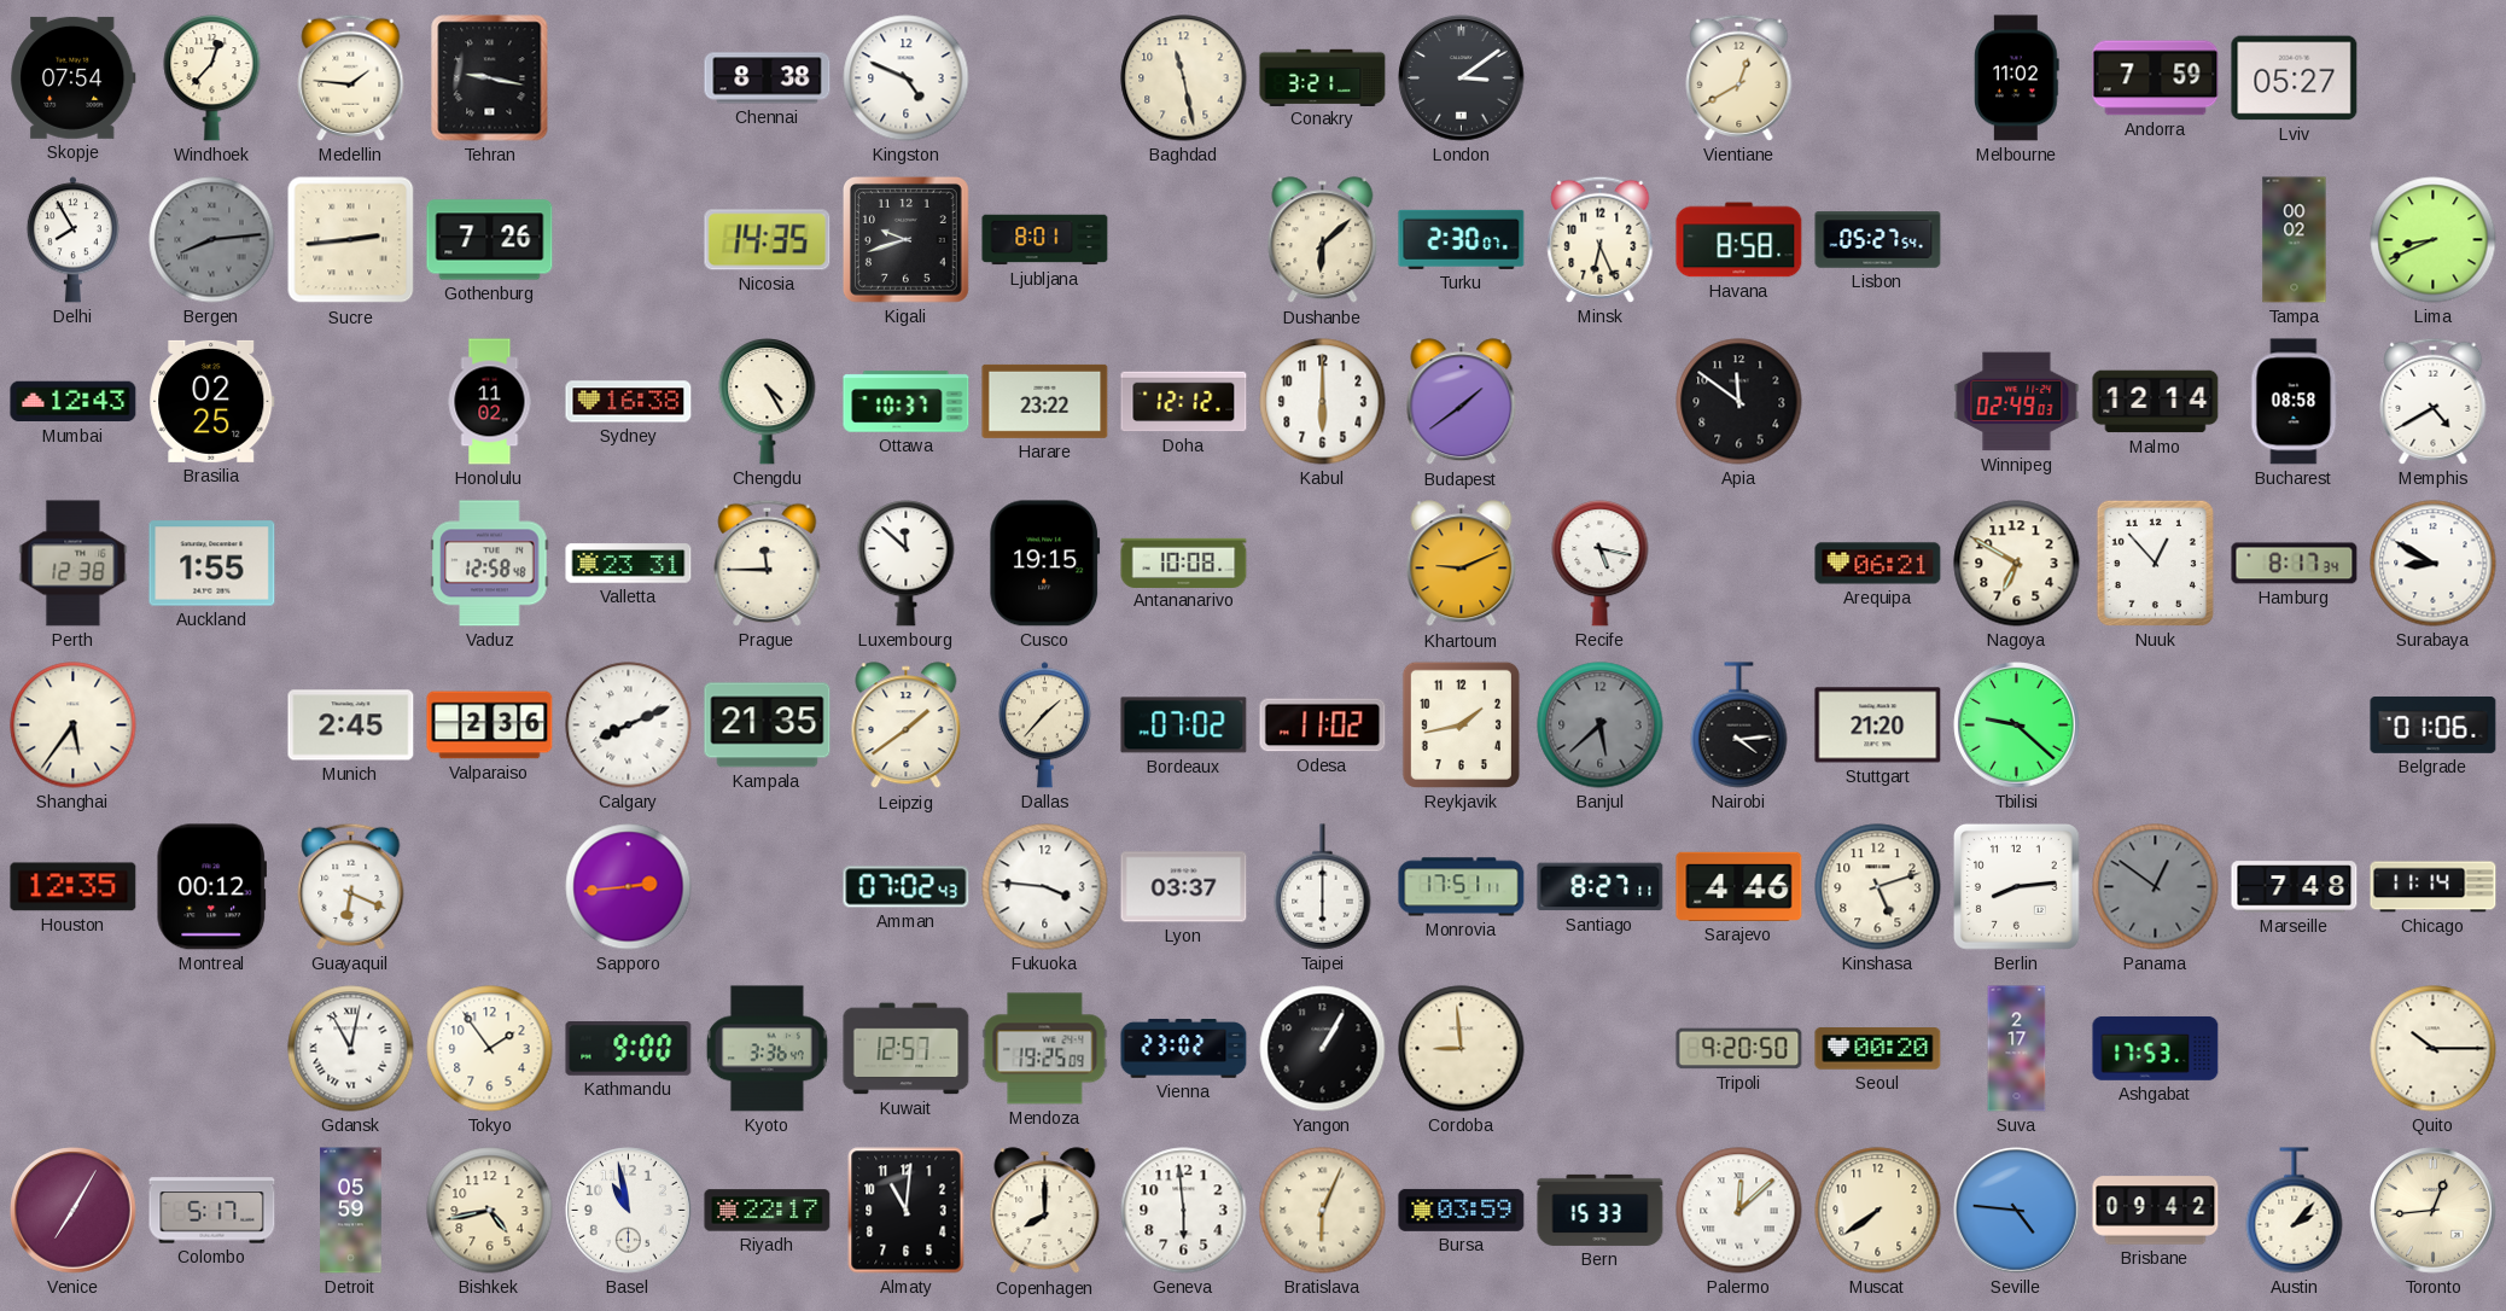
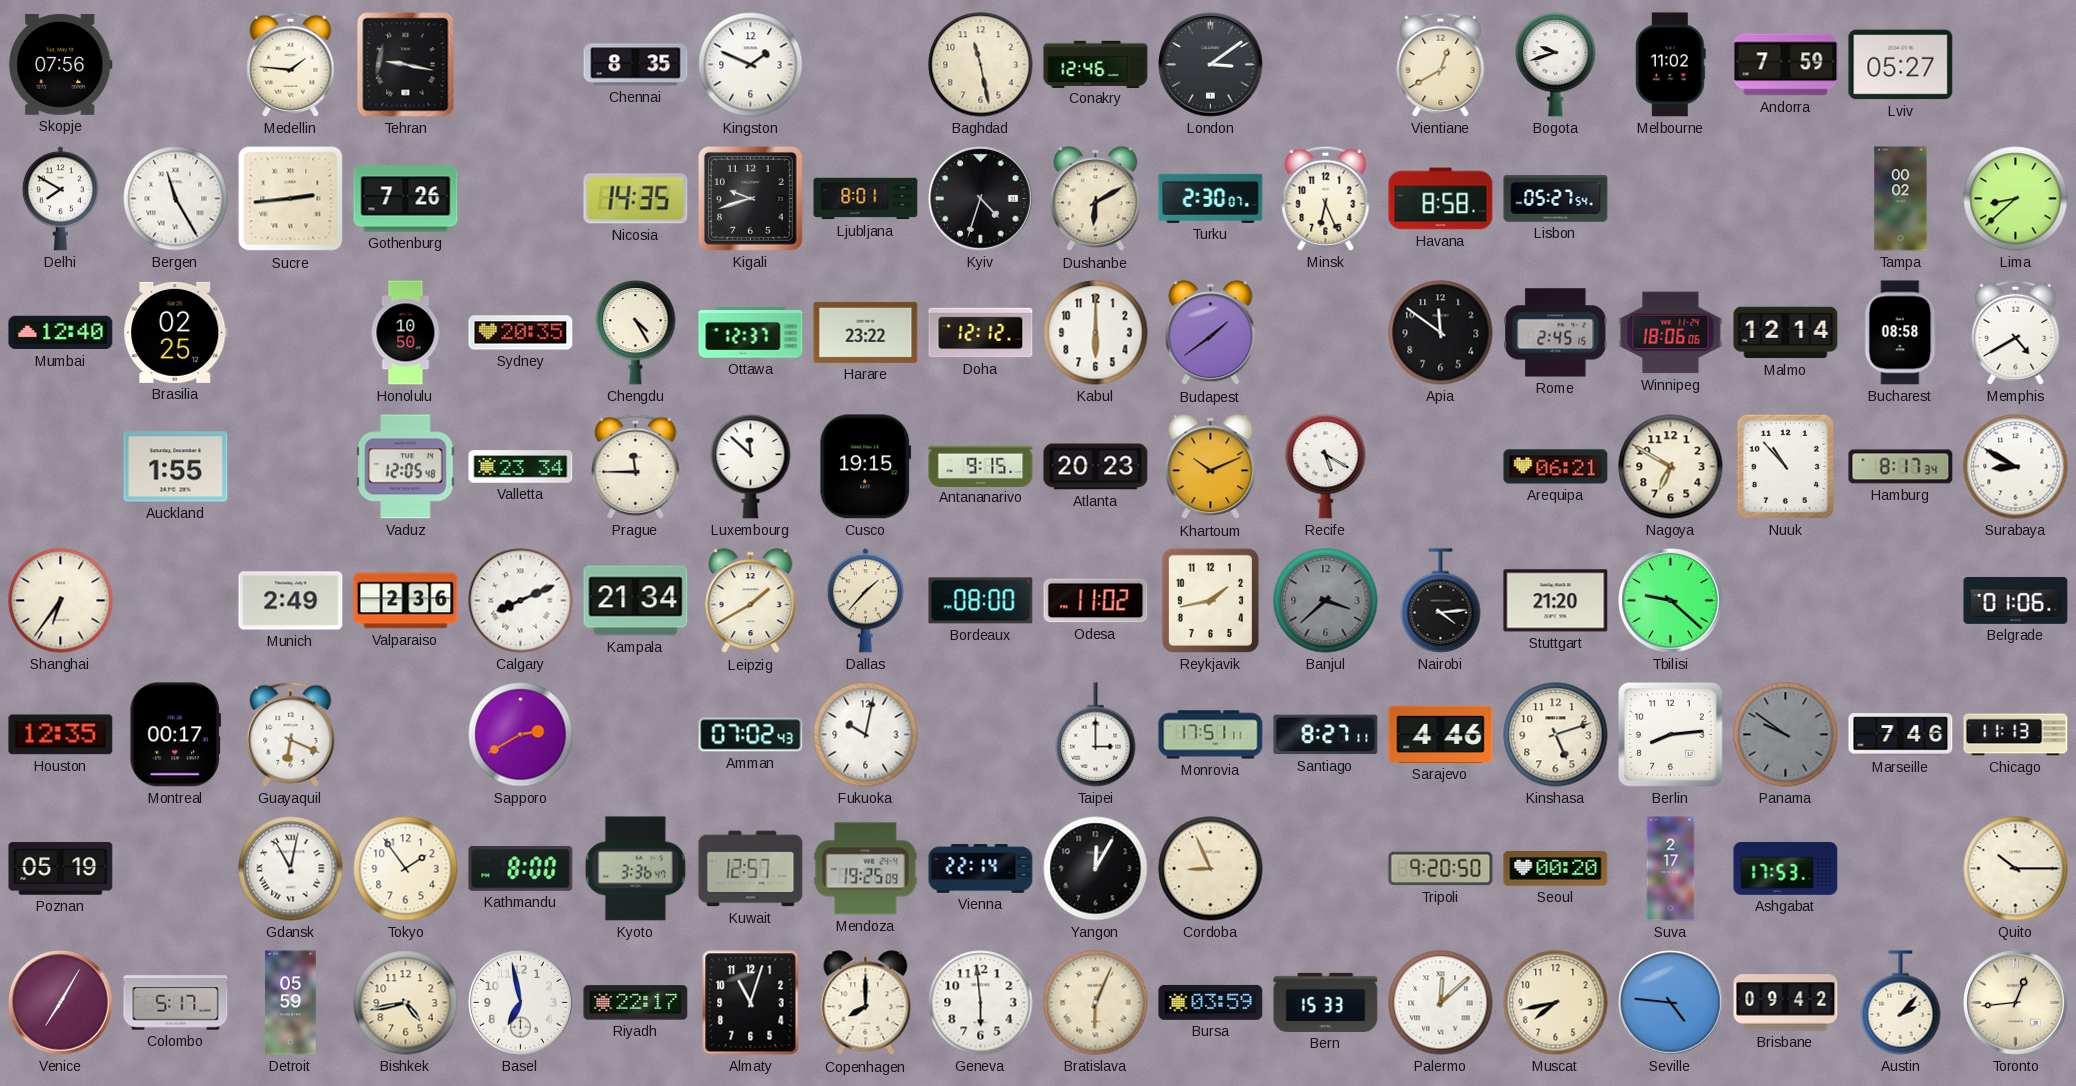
Skopje: 07:54 -> 07:56 (61, 64)
Windhoek: 12:37 -> none (212, 78)
Chennai: 8:38 -> 8:35 (636, 65)
Kingston: 4:49 -> 1:49 (751, 65)
Conakry: 3:21 -> 12:46 (1096, 64)
Bogota: none -> 9:42 (1556, 65)
Delhi: 7:55 -> 7:50 (60, 199)
Bergen: 8:14 -> 11:25 (176, 199)
Bergen dial: grey -> white (176, 199)
Kyiv: none -> 4:33 (981, 199)
Dushanbe: 6:08 -> 6:10 (1096, 199)
Lima: 8:41 -> 8:38 (2016, 199)
Mumbai: 12:43 -> 12:40 (61, 333)
Honolulu: 11:02 -> 10:50 (406, 333)
Sydney: 16:38 -> 20:35 (521, 333)
Ottawa: 10:37 -> 12:37 (751, 333)
Rome: none -> 2:45 (1556, 333)
Winnipeg: 02:49 -> 18:06 (1671, 333)
Perth: 12:38 -> none (74, 564)
Vaduz: 12:58 -> 12:05 (406, 467)
Valletta: 23:31 -> 23:34 (521, 467)
Antananarivo: 10:08 -> 9:15 (981, 466)
Atlanta: none -> 20:23 (1096, 467)
Khartoum: 9:11 -> 10:11 (1211, 467)
Recife: 5:17 -> 5:20 (1326, 467)
Nuuk: 12:53 -> 10:53 (1785, 466)
Shanghai: 5:36 -> 6:36 (61, 601)
Munich: 2:45 -> 2:49 (291, 601)
Kampala: 21:35 -> 21:34 (636, 601)
Leipzig: 1:39 -> 1:40 (751, 601)
Bordeaux: 07:02 -> 08:00 (981, 601)
Banjul: 5:38 -> 3:38 (1326, 601)
Montreal: 00:12 -> 00:17 (175, 735)
Sapporo: 2:44 -> 2:40 (521, 735)
Fukuoka: 3:46 -> 10:02 (866, 735)
Lyon: 03:37 -> none (1184, 887)
Taipei: 6:00 -> 3:00 (1096, 735)
Panama: 12:51 -> 9:51 (1786, 735)
Marseille: 7:48 -> 7:46 (1901, 735)
Chicago: 11:14 -> 11:13 (2016, 735)
Poznan: none -> 05:19 (61, 869)
Kathmandu: 9:00 -> 8:00 (521, 869)
Vienna: 23:02 -> 22:14 (981, 869)
Yangon: 1:05 -> 12:05 (1096, 869)
Cordoba: 8:59 -> 8:56 (1211, 869)
Basel: 10:58 -> 6:58 (521, 1003)
Almaty: 11:01 -> 11:03 (751, 1003)
Muscat: 7:39 -> 7:43 (1556, 1003)
